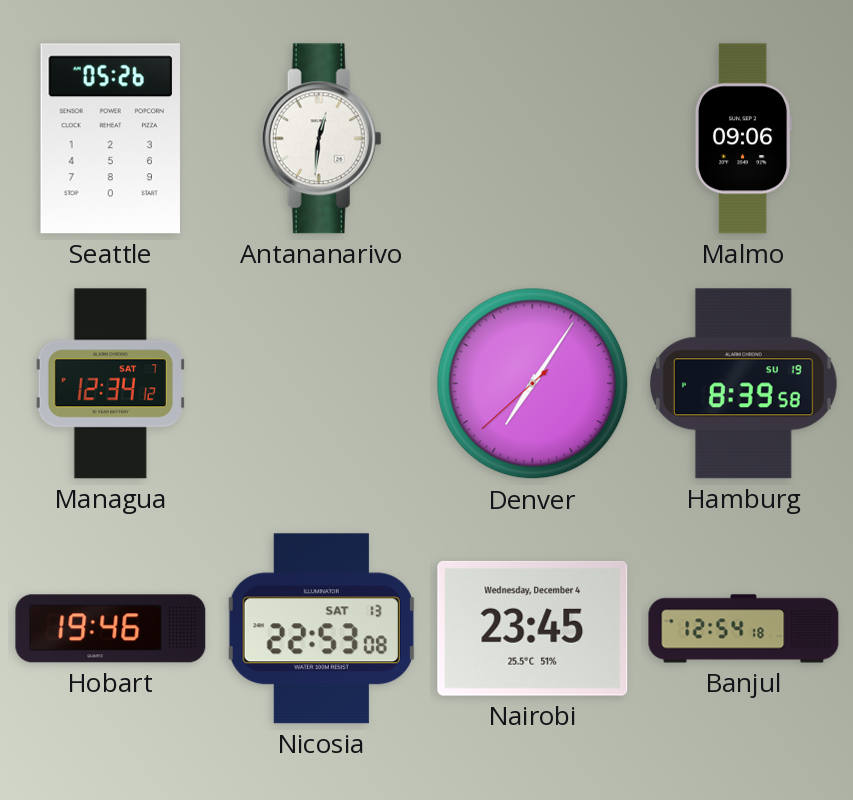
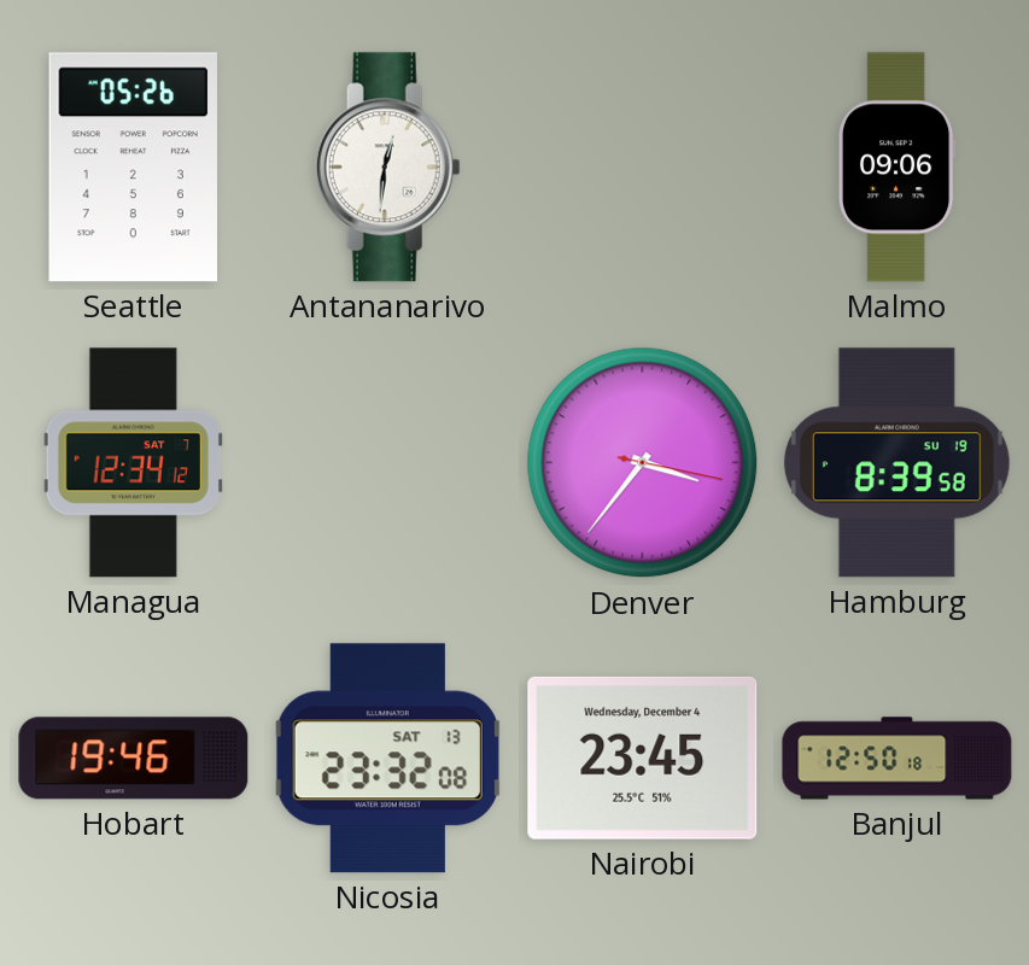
Denver: 7:05 -> 3:36 (643, 463)
Nicosia: 22:53 -> 23:32 (387, 759)
Banjul: 12:54 -> 12:50 (898, 759)
